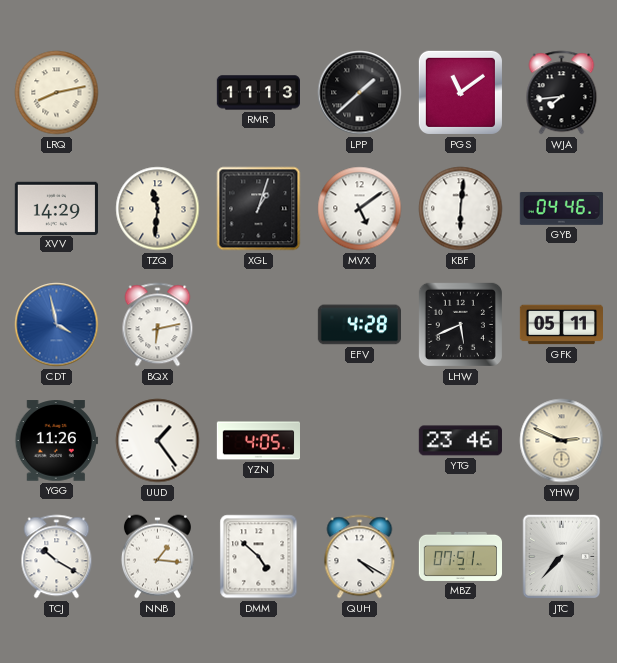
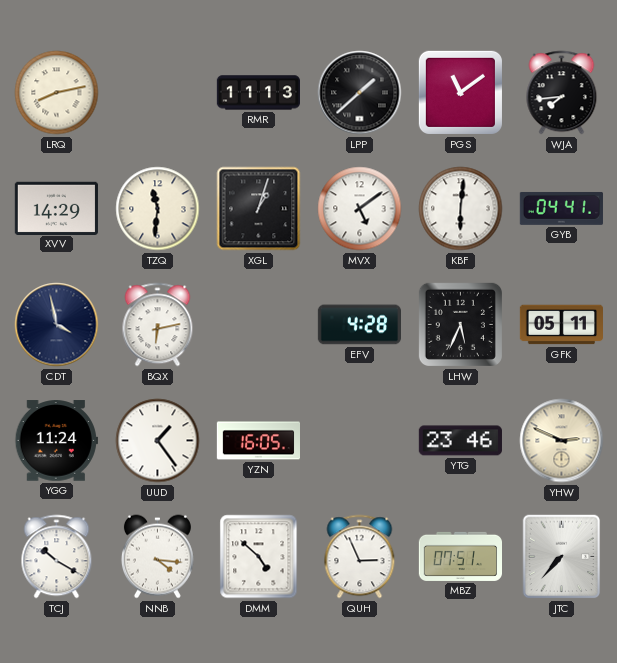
GYB: 04:46 -> 04:41 (561, 208)
CDT dial: blue -> navy (57, 325)
LHW: 5:41 -> 5:34 (460, 324)
YGG: 11:26 -> 11:24 (56, 441)
YZN: 4:05 -> 16:05 (258, 441)
NNB: 1:16 -> 4:16 (157, 557)
QUH: 4:20 -> 2:56 (360, 557)
